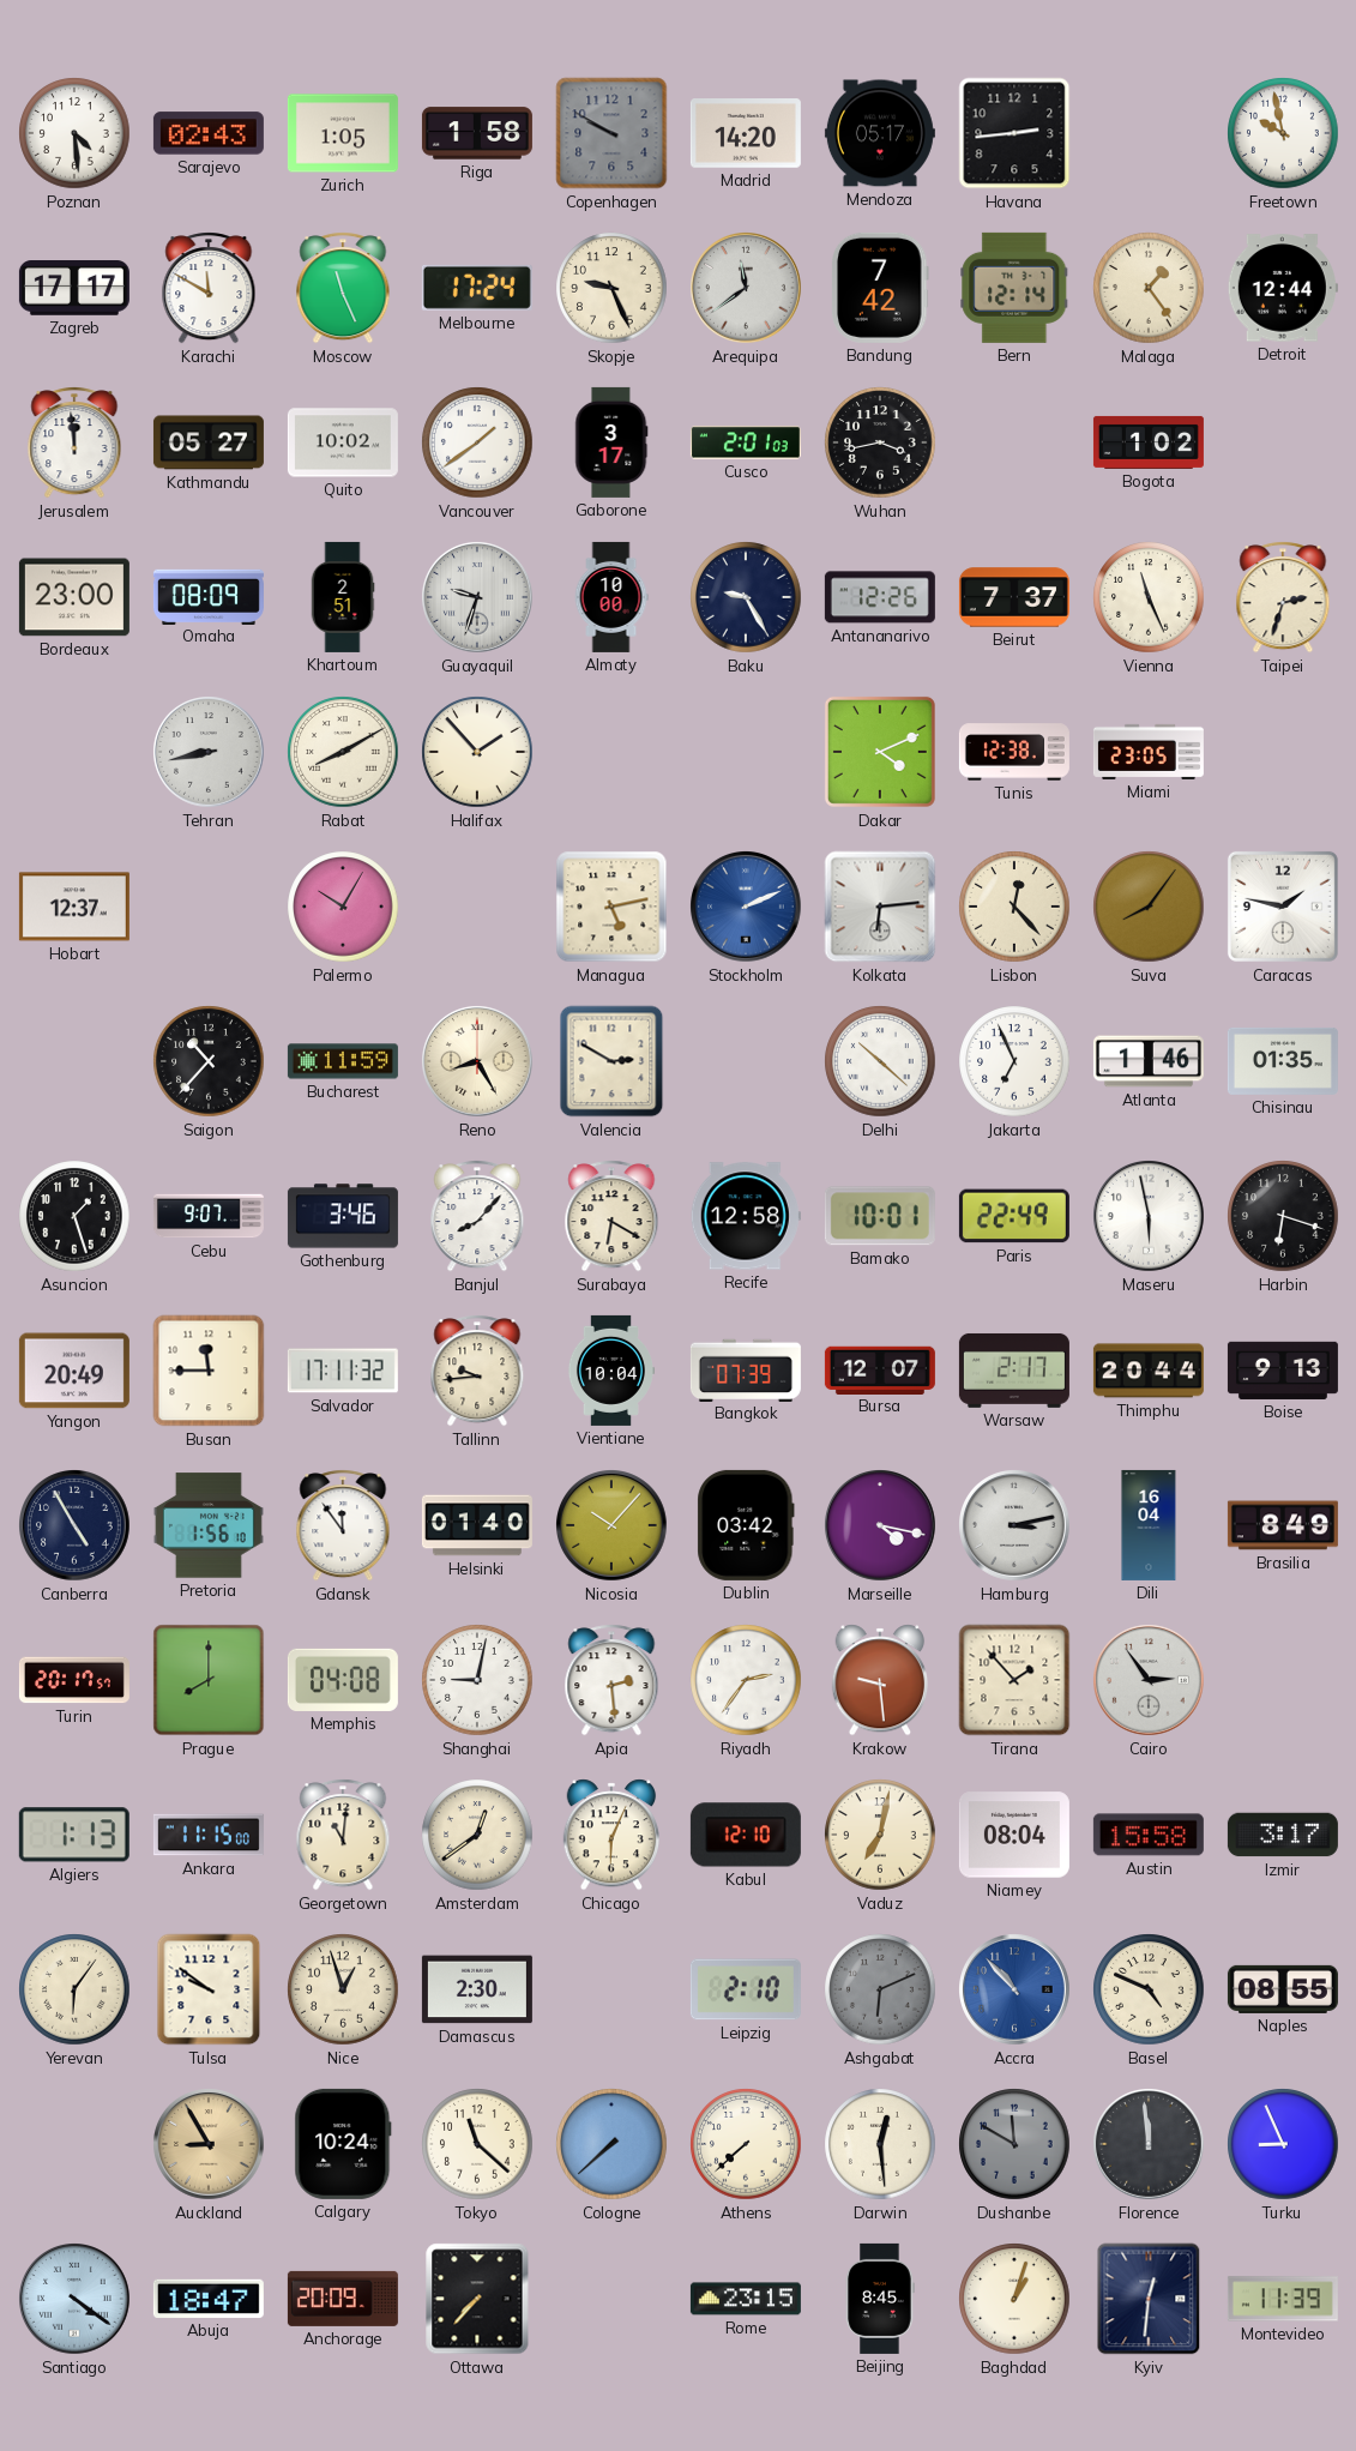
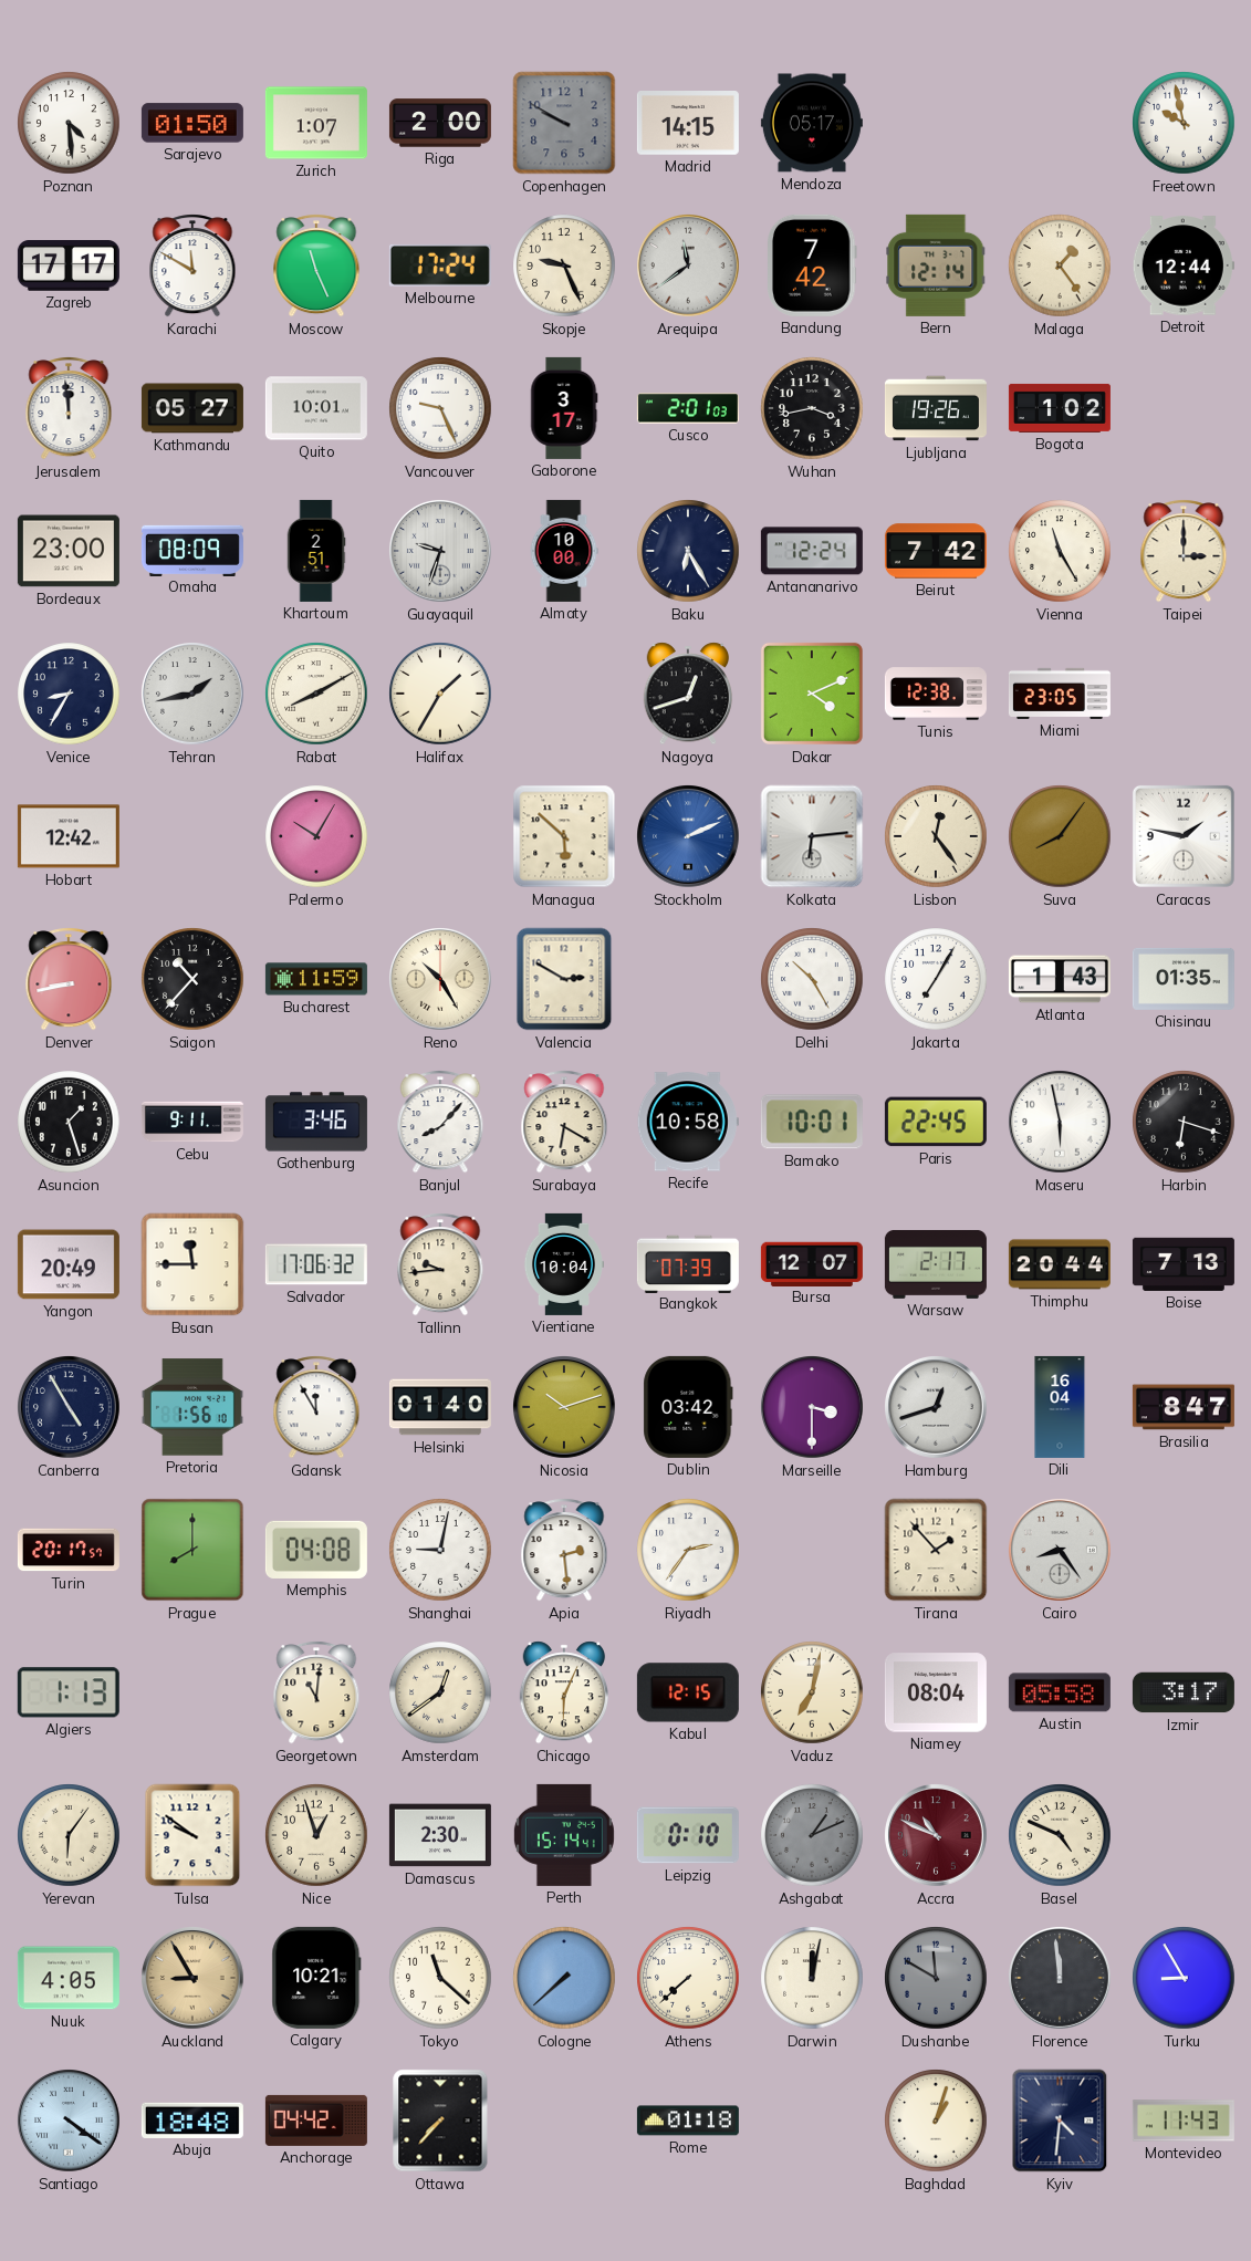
Sarajevo: 02:43 -> 01:50 (192, 123)
Zurich: 1:05 -> 1:07 (316, 123)
Riga: 1:58 -> 2:00 (440, 123)
Madrid: 14:20 -> 14:15 (688, 124)
Havana: 2:44 -> none (1014, 133)
Quito: 10:02 -> 10:01 (316, 408)
Vancouver: 1:39 -> 9:26 (440, 408)
Ljubljana: none -> 19:26 (936, 408)
Baku: 9:25 -> 6:25 (688, 551)
Antananarivo: 12:26 -> 12:24 (812, 551)
Beirut: 7:37 -> 7:42 (936, 551)
Vienna: 11:26 -> 11:25 (1060, 551)
Taipei: 2:33 -> 3:00 (1184, 551)
Venice: none -> 8:35 (69, 694)
Tehran: 8:43 -> 1:43 (194, 695)
Halifax: 1:53 -> 1:35 (440, 694)
Nagoya: none -> 12:42 (688, 694)
Hobart: 12:37 -> 12:42 (69, 836)
Managua: 5:13 -> 5:52 (564, 836)
Lisbon: 12:23 -> 12:24 (936, 836)
Denver: none -> 8:43 (69, 979)
Reno: 8:25 -> 10:25 (441, 980)
Delhi: 10:22 -> 10:25 (812, 979)
Jakarta: 6:56 -> 7:05 (936, 979)
Atlanta: 1:46 -> 1:43 (1060, 979)
Cebu: 9:07 -> 9:11 (192, 1122)
Recife: 12:58 -> 10:58 (688, 1122)
Paris: 22:49 -> 22:45 (936, 1122)
Salvador: 17:11 -> 17:06 (316, 1264)
Boise: 9:13 -> 7:13 (1184, 1264)
Gdansk: 11:54 -> 11:55 (316, 1407)
Nicosia: 10:07 -> 10:12 (565, 1408)
Marseille: 4:17 -> 3:30 (813, 1408)
Hamburg: 3:13 -> 12:42 (937, 1408)
Brasilia: 8:49 -> 8:47 (1184, 1407)
Krakow: 9:29 -> none (880, 1680)
Cairo: 2:54 -> 8:24 (1061, 1551)
Ankara: 11:15 -> none (209, 1835)
Kabul: 12:10 -> 12:15 (688, 1692)
Austin: 15:58 -> 05:58 (1060, 1692)
Perth: none -> 15:14 (564, 1835)
Leipzig: 2:10 -> 0:10 (688, 1835)
Ashgabat: 6:11 -> 1:11 (812, 1835)
Accra: 10:53 -> 10:49 (937, 1836)
Accra dial: blue -> burgundy (937, 1836)
Naples: 08:55 -> none (1283, 1989)
Nuuk: none -> 4:05 (69, 1978)
Calgary: 10:24 -> 10:21 (316, 1978)
Darwin: 12:29 -> 12:02 (812, 1978)
Turku: 8:56 -> 8:55 (1184, 1978)
Abuja: 18:47 -> 18:48 (192, 2121)
Anchorage: 20:09 -> 04:42 (316, 2121)
Rome: 23:15 -> 01:18 (688, 2121)
Beijing: 8:45 -> none (880, 2299)
Kyiv: 12:31 -> 4:31 (1060, 2121)
Montevideo: 11:39 -> 11:43 (1184, 2121)
